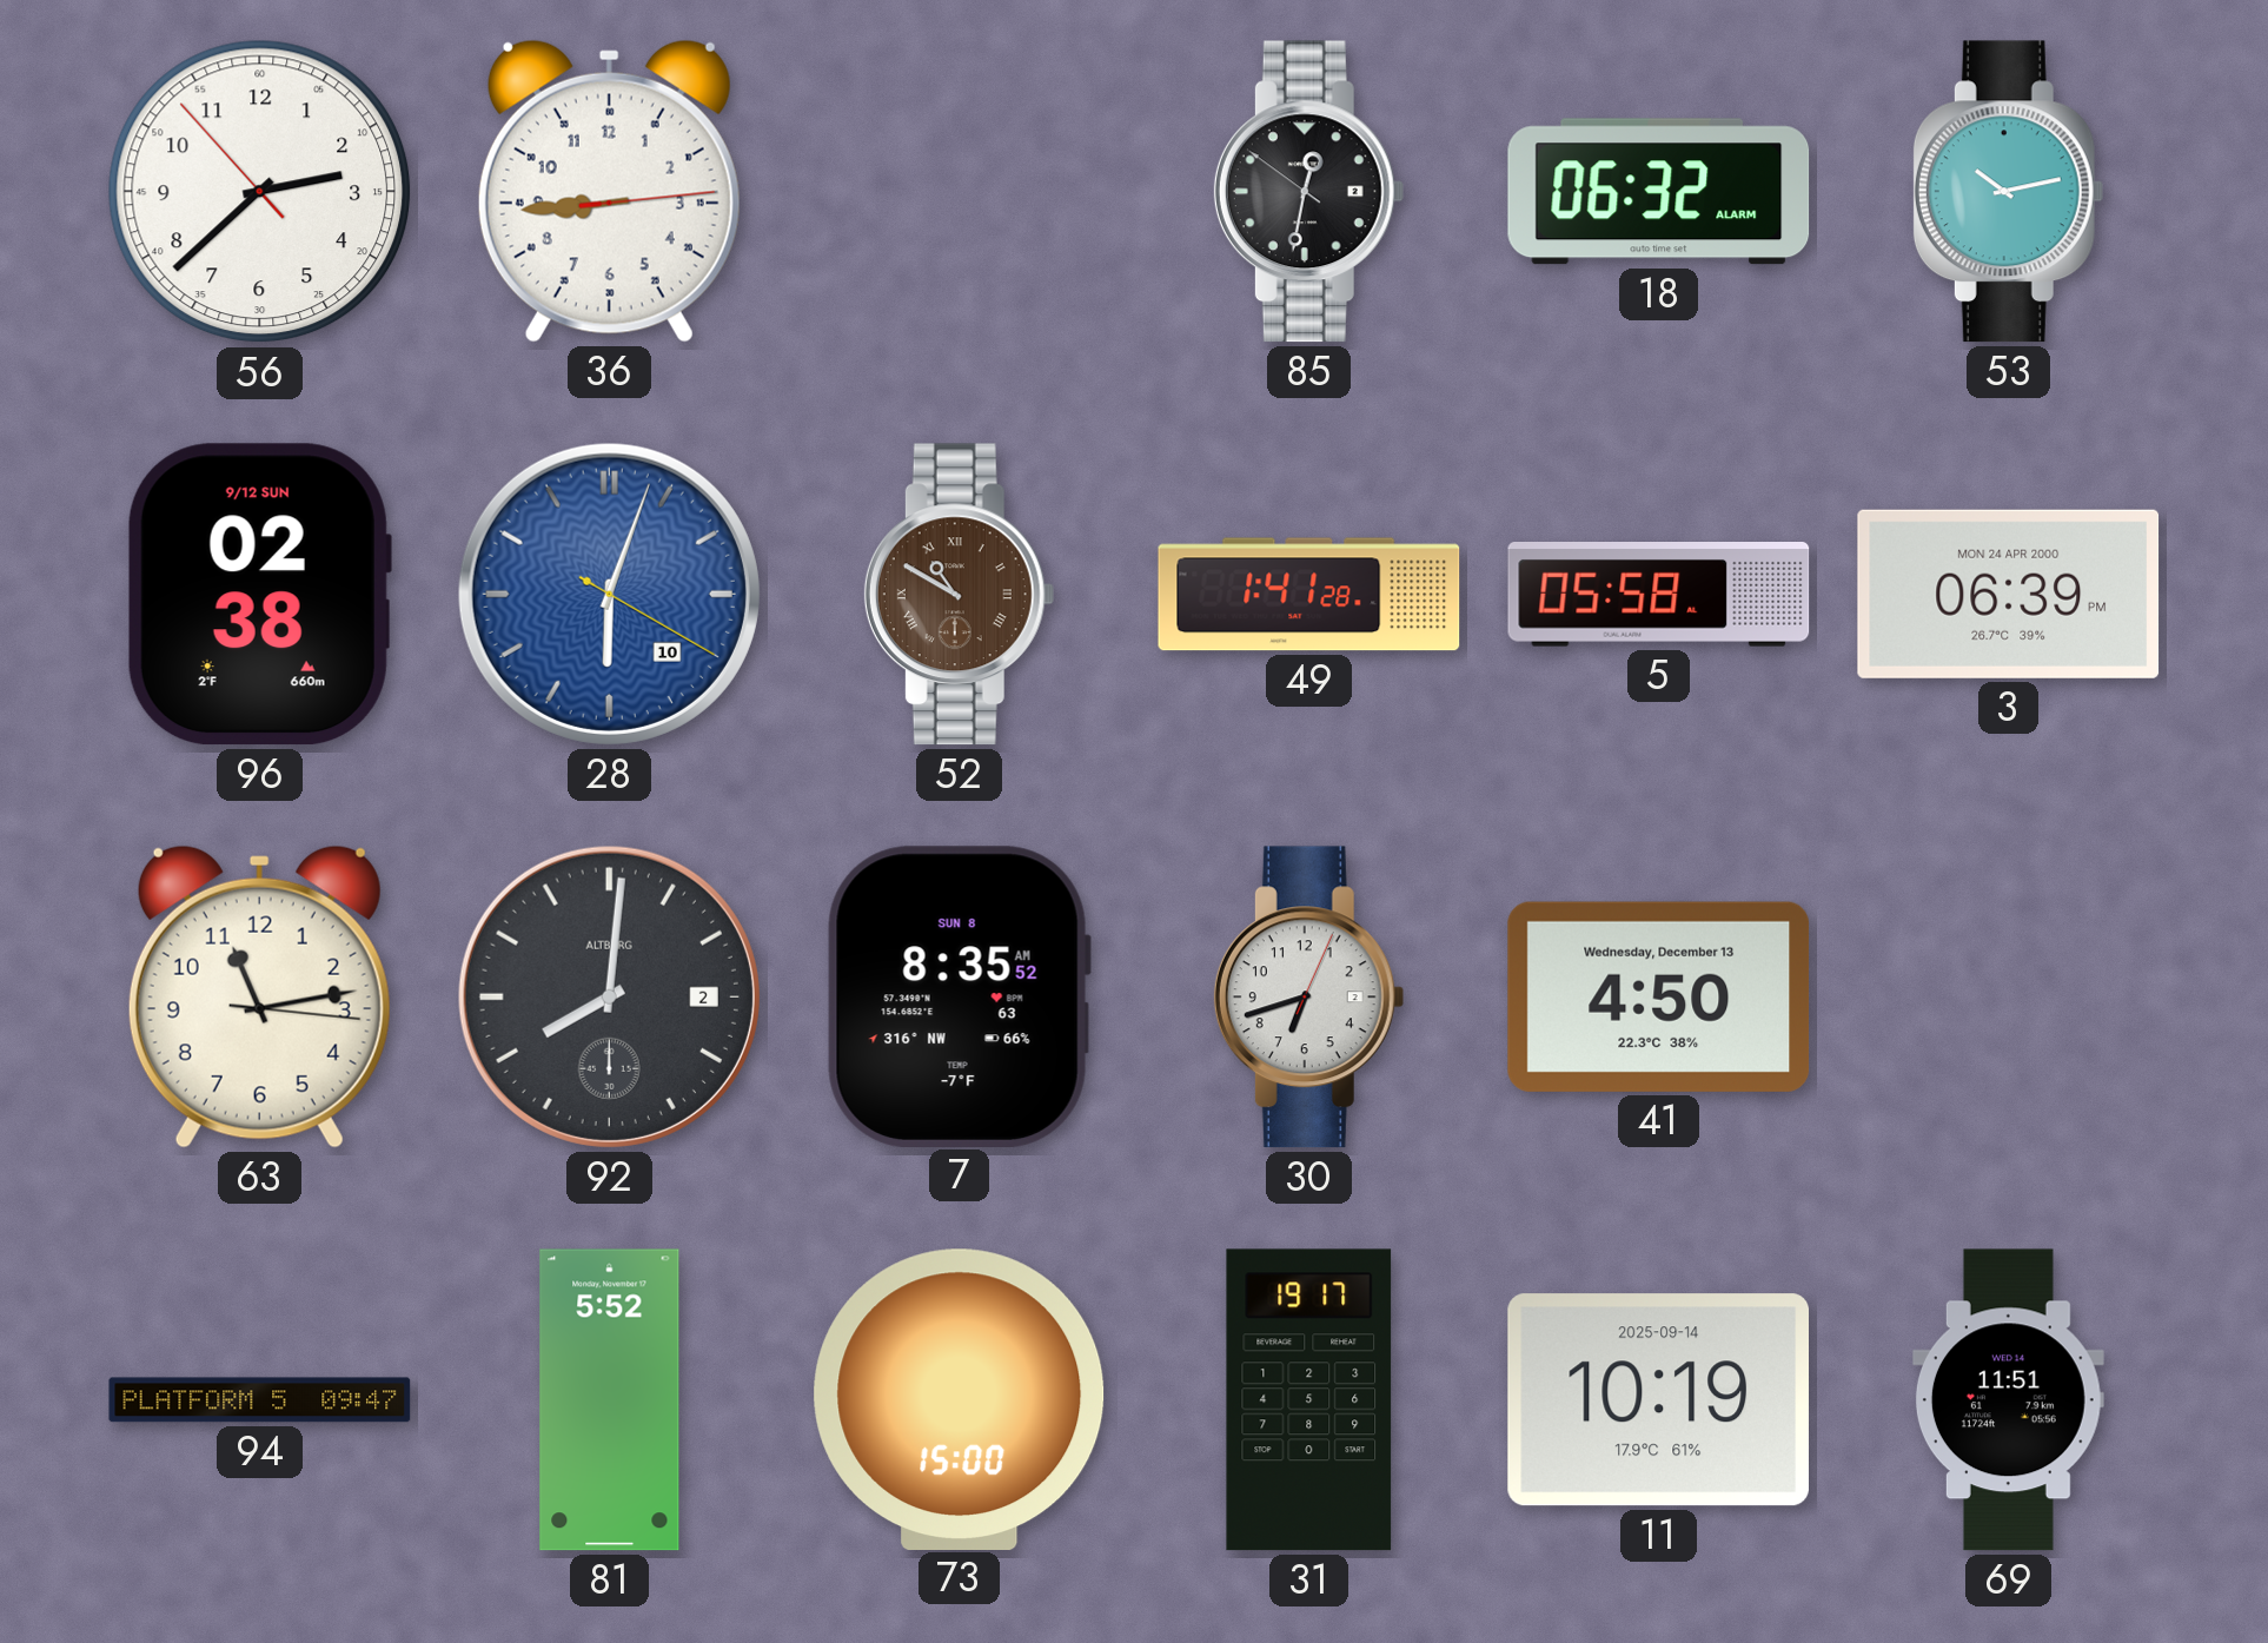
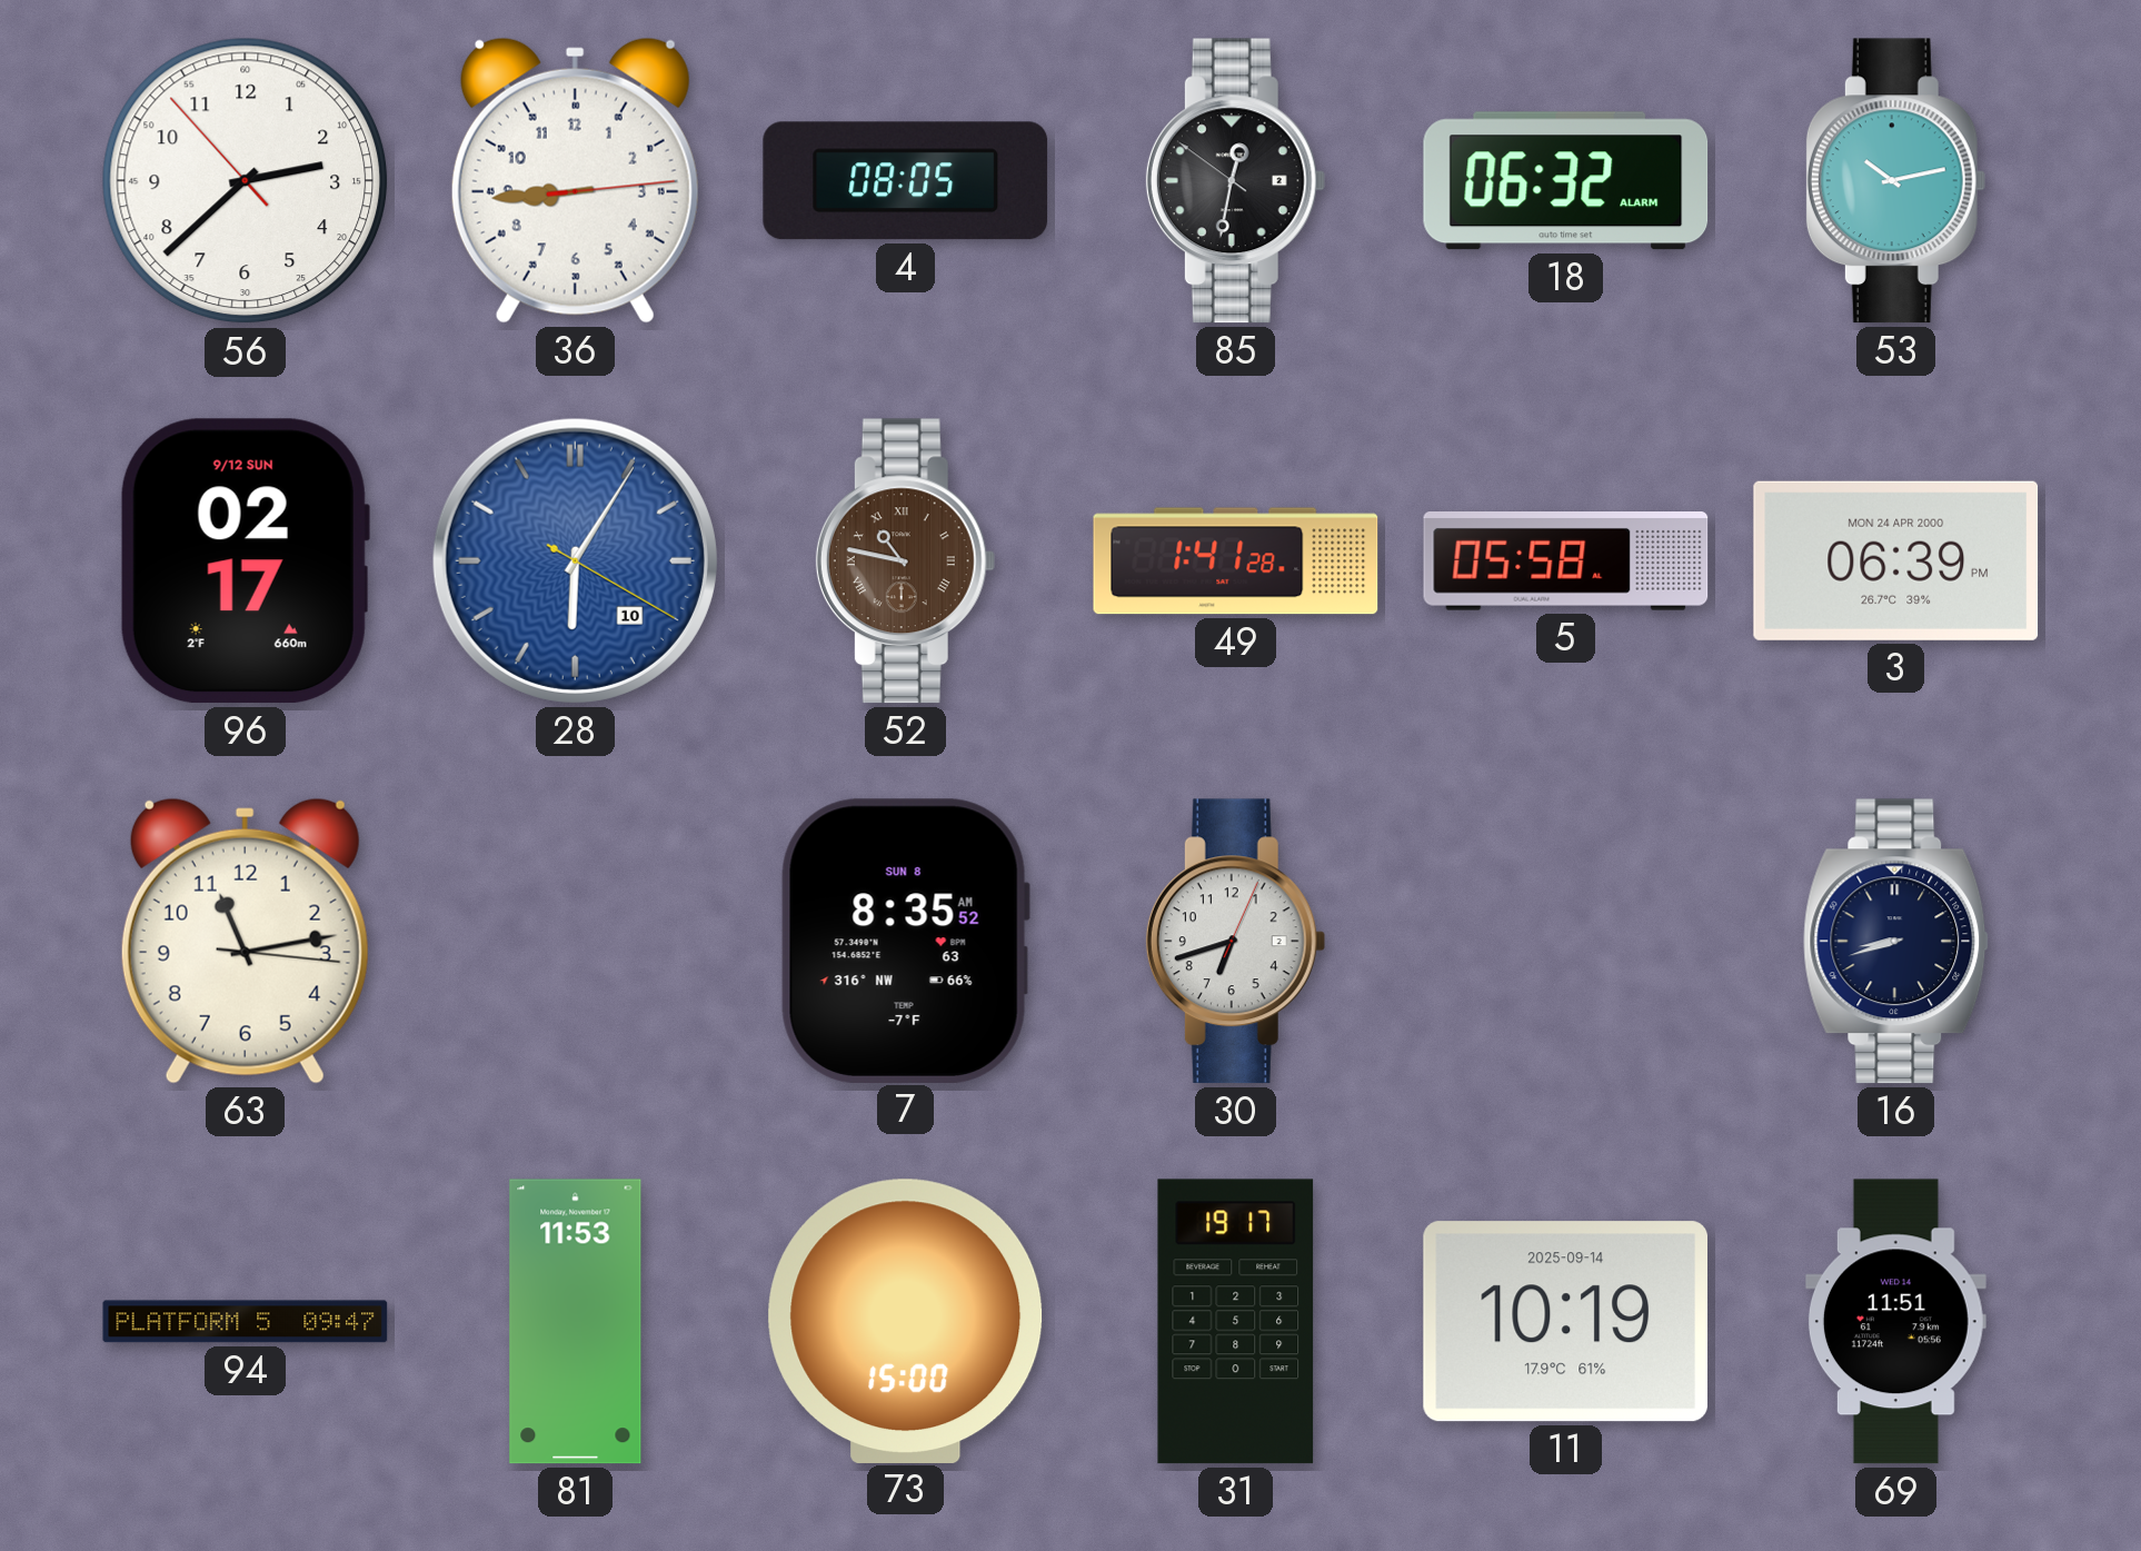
4: none -> 08:05 (906, 181)
96: 02:38 -> 02:17 (245, 561)
28: 6:03 -> 6:05 (575, 560)
52: 10:50 -> 10:47 (905, 561)
92: 8:01 -> none (609, 996)
41: 4:50 -> none (1659, 996)
16: none -> 8:42 (1896, 942)
81: 5:52 -> 11:53 (576, 1322)
